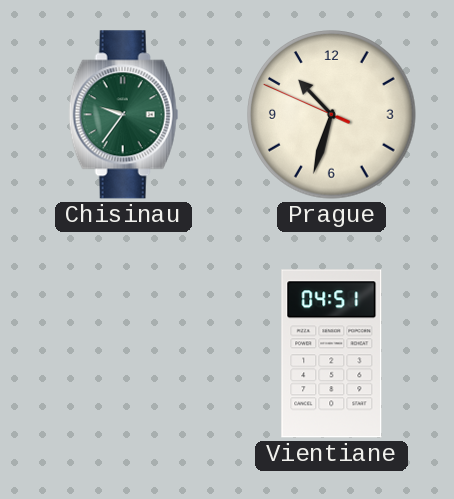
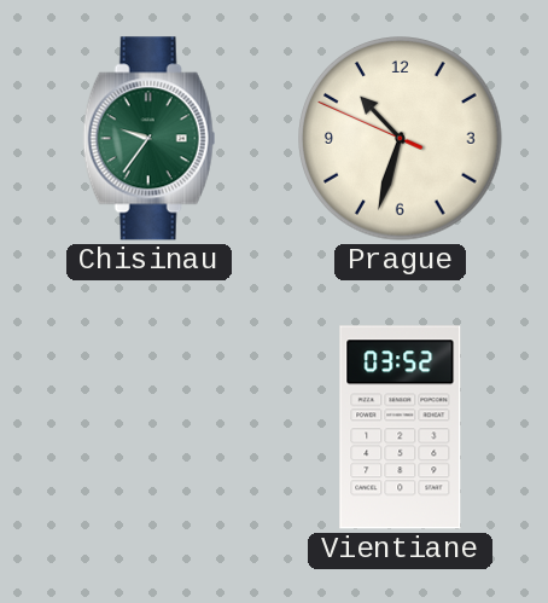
Vientiane: 04:51 -> 03:52 (401, 428)
